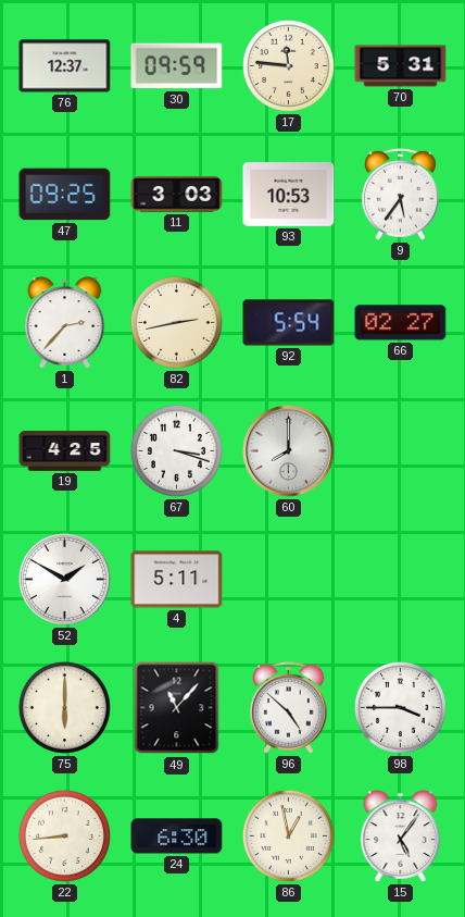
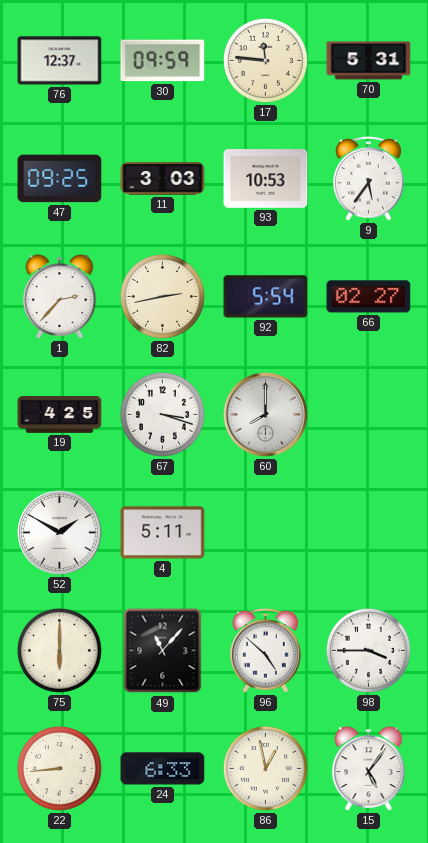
24: 6:30 -> 6:33 (163, 769)
